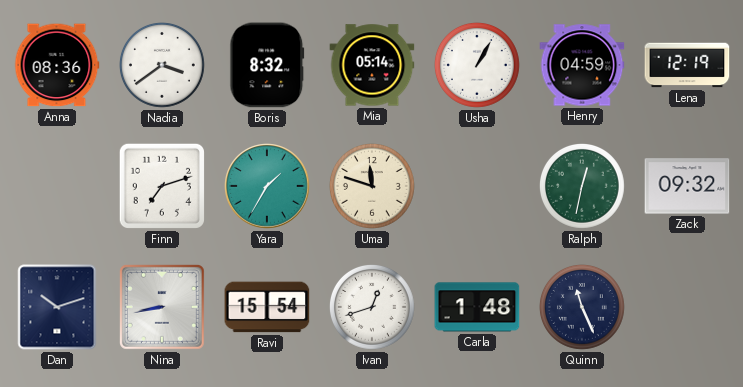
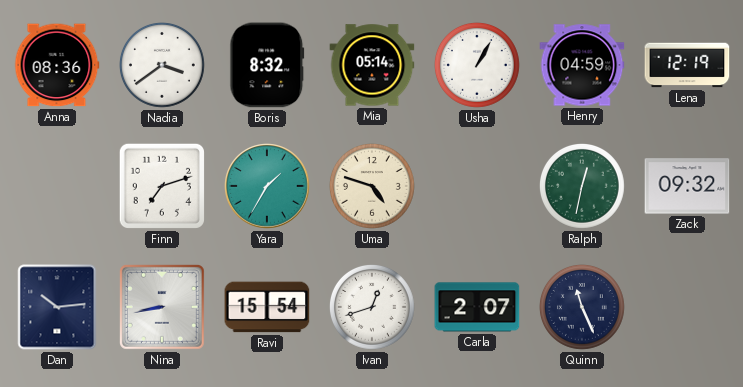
Uma: 11:48 -> 4:48 (373, 187)
Dan: 10:12 -> 10:14 (57, 307)
Carla: 1:48 -> 2:07 (477, 307)
